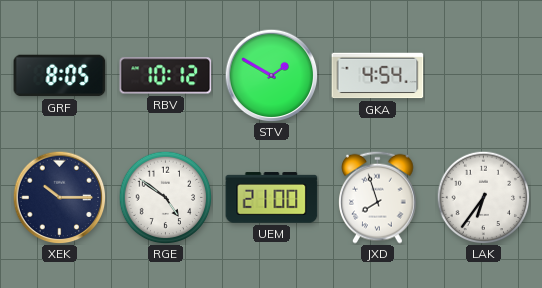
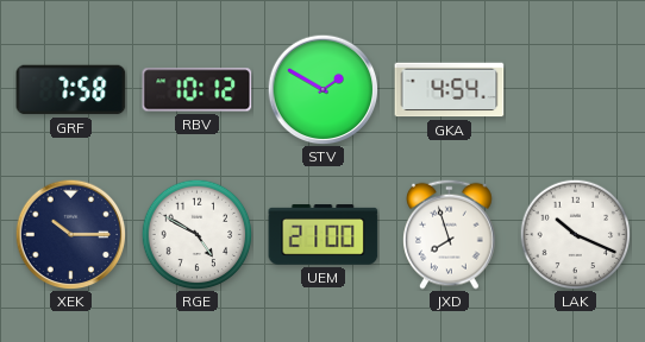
GRF: 8:05 -> 7:58 (71, 90)
RGE: 4:51 -> 4:50 (196, 234)
LAK: 6:36 -> 10:19 (575, 234)
